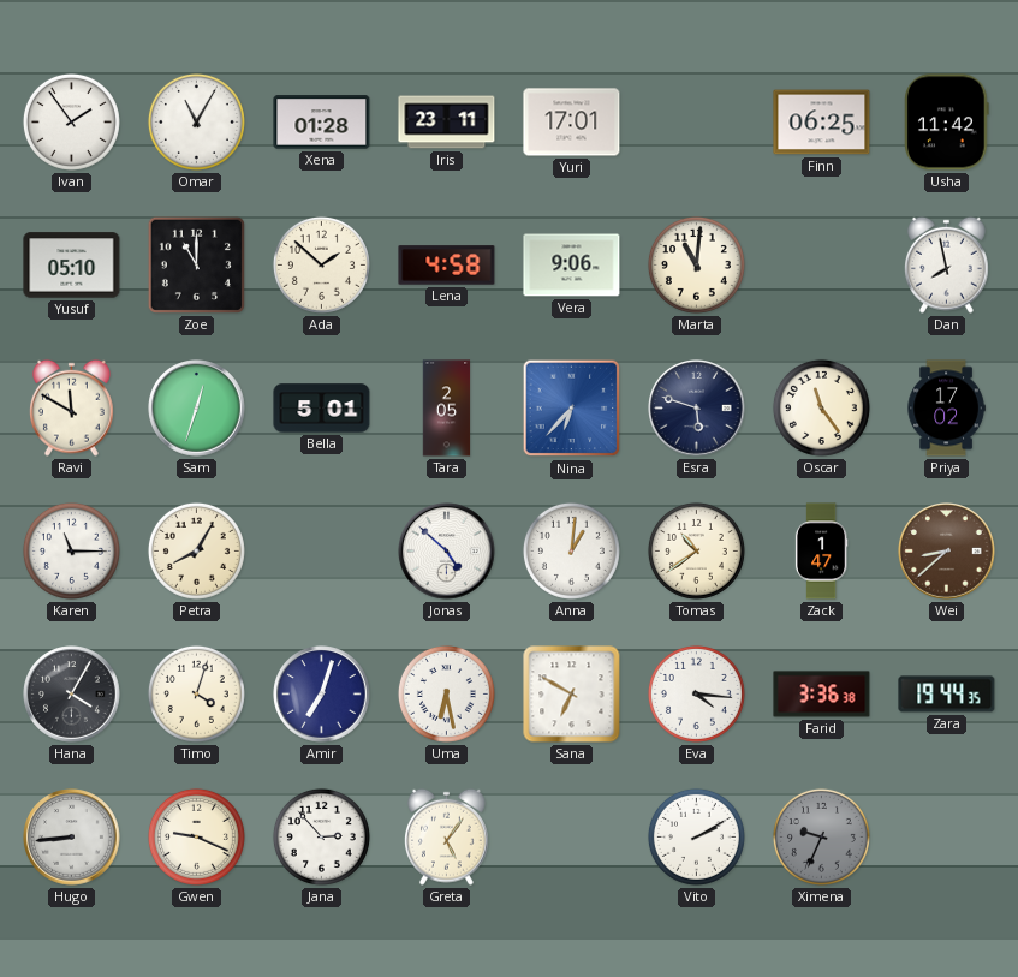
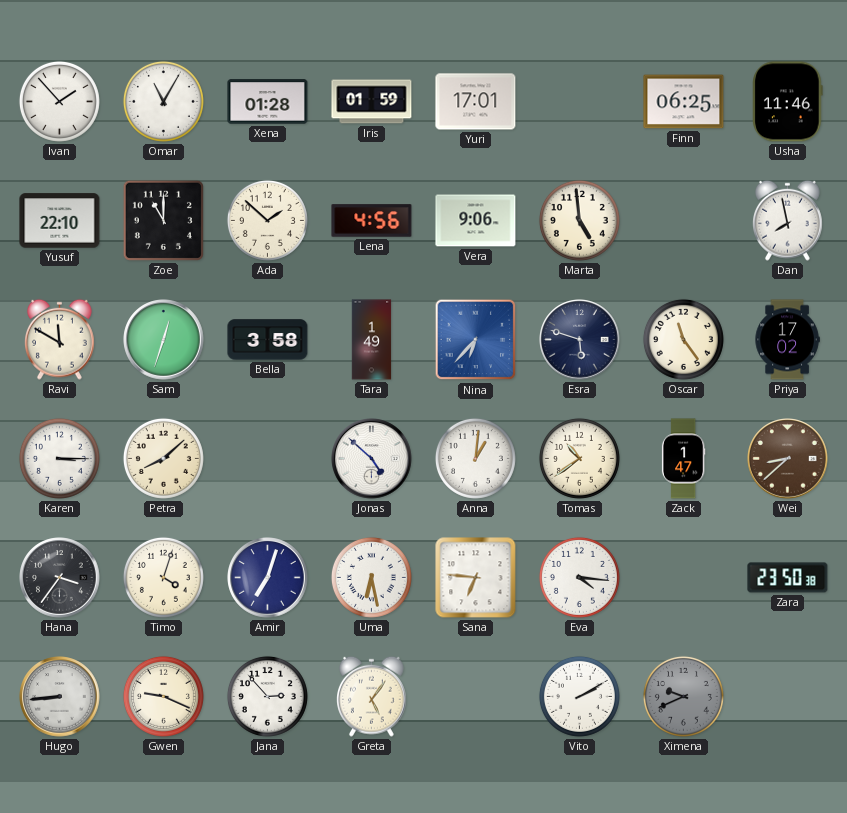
Ivan: 1:54 -> 1:53 (59, 101)
Iris: 23:11 -> 01:59 (372, 102)
Usha: 11:42 -> 11:46 (788, 102)
Yusuf: 05:10 -> 22:10 (60, 221)
Lena: 4:58 -> 4:56 (372, 221)
Marta: 11:01 -> 4:59 (579, 220)
Bella: 5:01 -> 3:58 (268, 340)
Tara: 2:05 -> 1:49 (372, 340)
Karen: 11:15 -> 3:15 (59, 458)
Petra: 8:05 -> 8:08 (163, 458)
Hana: 4:05 -> 3:36 (60, 578)
Sana: 6:50 -> 6:46 (476, 578)
Farid: 3:36 -> none (822, 695)
Zara: 19:44 -> 23:50 (788, 578)
Ximena: 9:34 -> 9:41 (683, 696)
